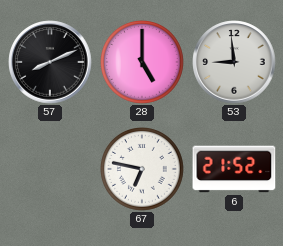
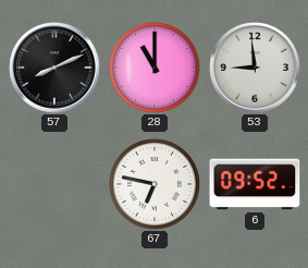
28: 5:00 -> 11:00 (156, 69)
6: 21:52 -> 09:52 (255, 184)
